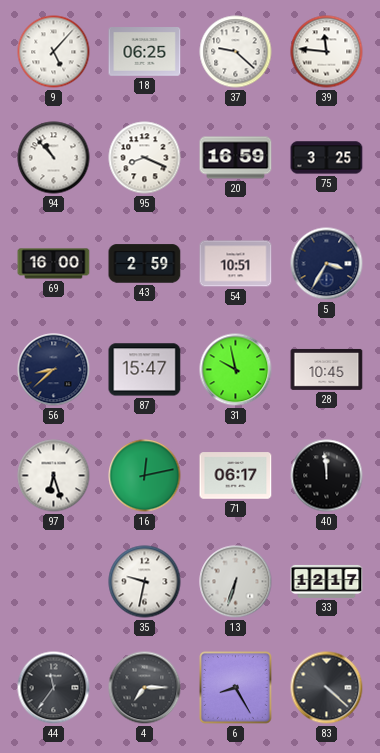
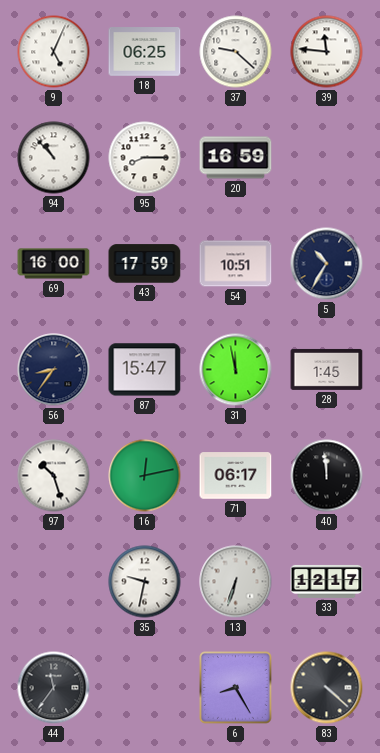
9: 5:07 -> 5:04 (54, 52)
95: 8:19 -> 8:15 (145, 158)
75: 3:25 -> none (327, 158)
43: 2:59 -> 17:59 (145, 264)
5: 3:35 -> 10:35 (327, 264)
56: 8:38 -> 8:36 (54, 370)
31: 9:58 -> 11:58 (236, 370)
28: 10:45 -> 1:45 (327, 369)
97: 6:27 -> 10:27 (54, 476)
4: 7:15 -> none (145, 688)
